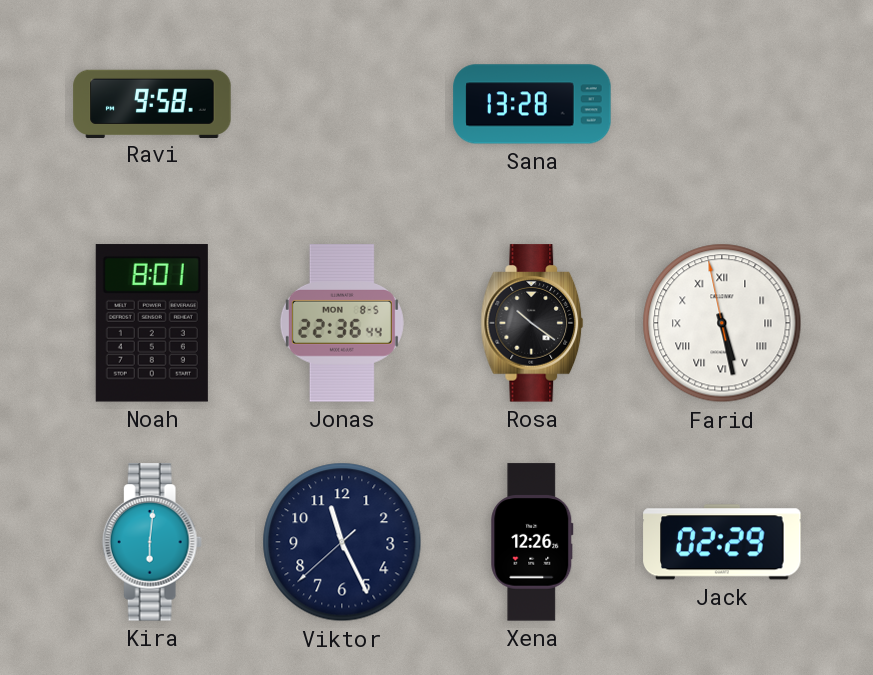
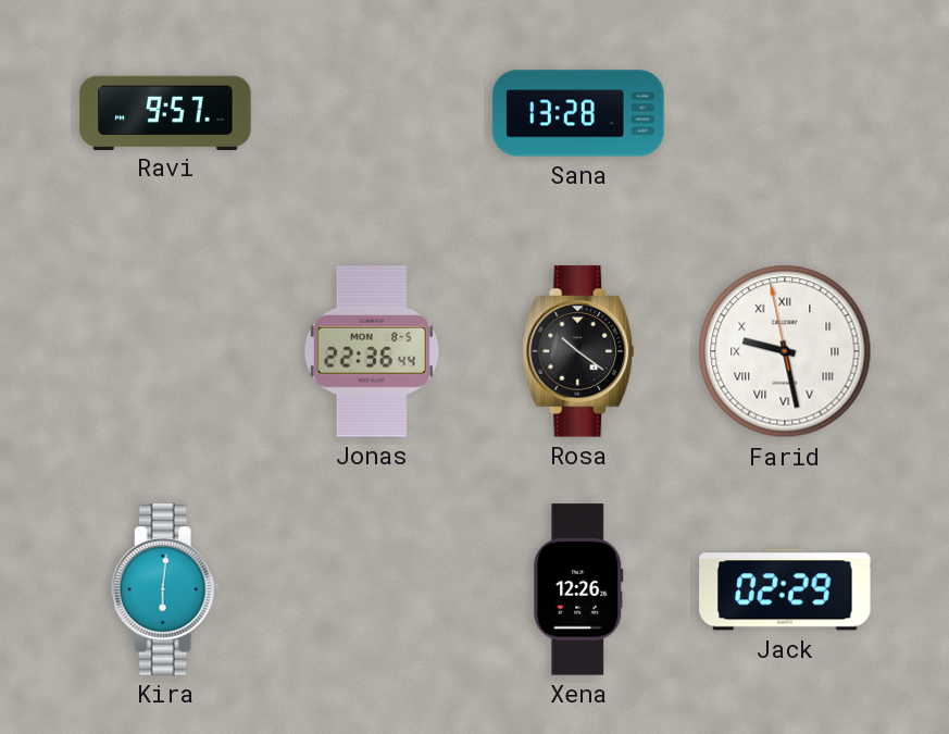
Ravi: 9:58 -> 9:57 (165, 112)
Noah: 8:01 -> none (152, 323)
Farid: 5:27 -> 9:27 (785, 351)
Viktor: 11:25 -> none (342, 542)
